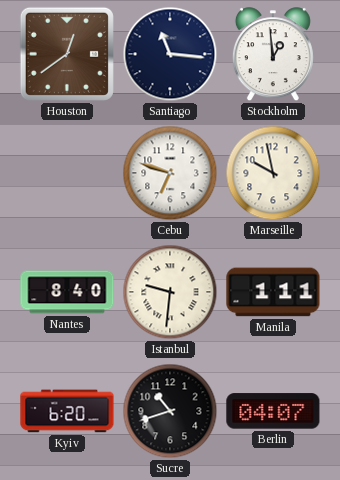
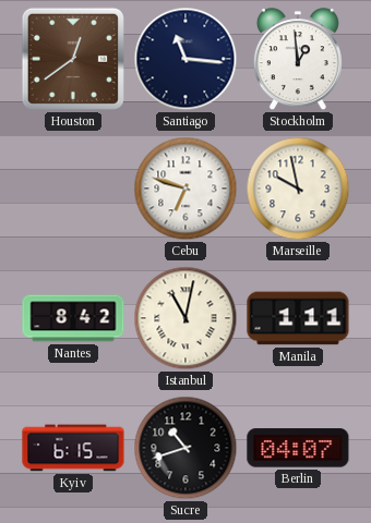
Nantes: 8:40 -> 8:42 (73, 318)
Istanbul: 9:31 -> 11:02 (185, 318)
Kyiv: 6:20 -> 6:15 (73, 448)
